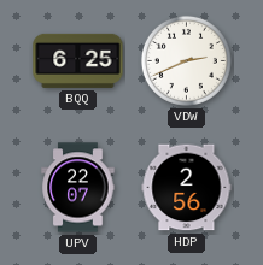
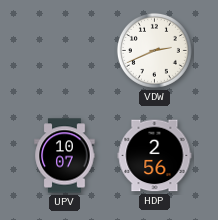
BQQ: 6:25 -> none (78, 60)
UPV: 22:07 -> 10:07 (65, 156)
